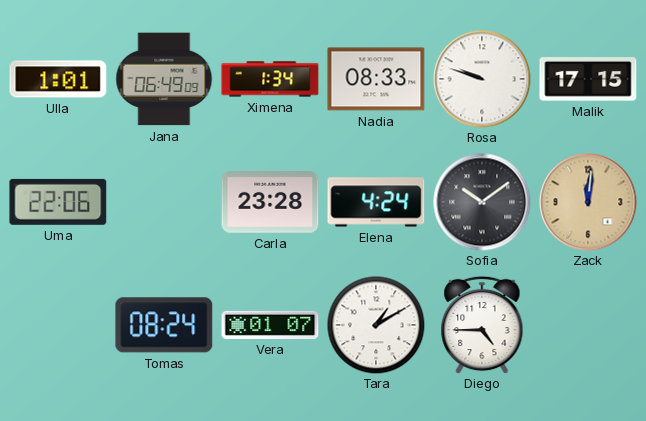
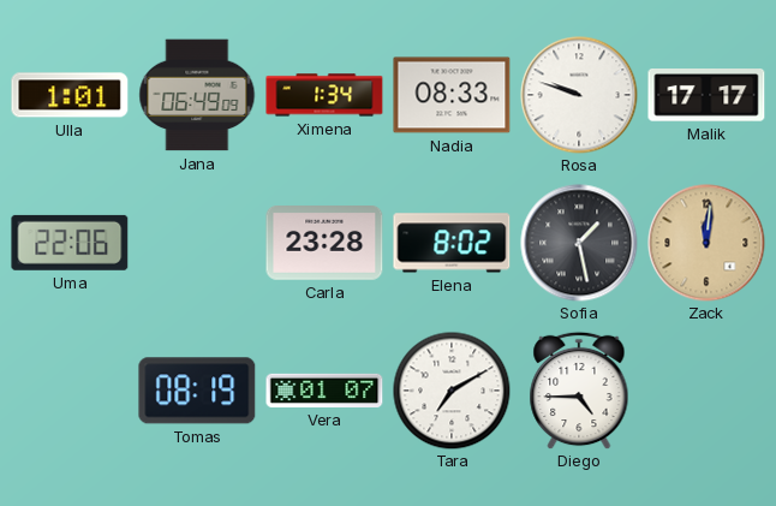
Malik: 17:15 -> 17:17 (706, 95)
Elena: 4:24 -> 8:02 (452, 243)
Sofia: 10:09 -> 1:28 (579, 243)
Tomas: 08:24 -> 08:19 (197, 391)
Tara: 1:10 -> 7:10 (452, 391)
